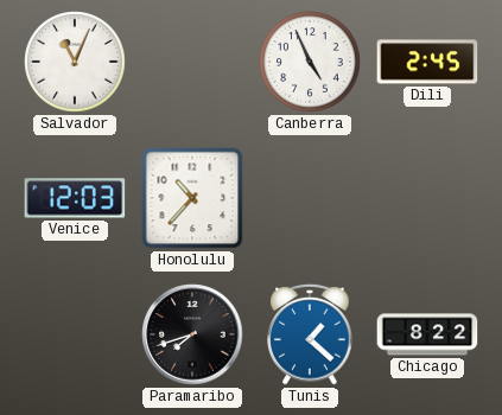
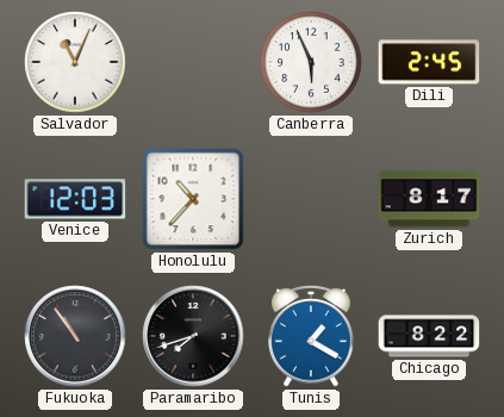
Canberra: 4:56 -> 5:56 (311, 62)
Zurich: none -> 8:17 (429, 199)
Fukuoka: none -> 10:54 (75, 336)
Tunis: 1:22 -> 1:20 (311, 336)
